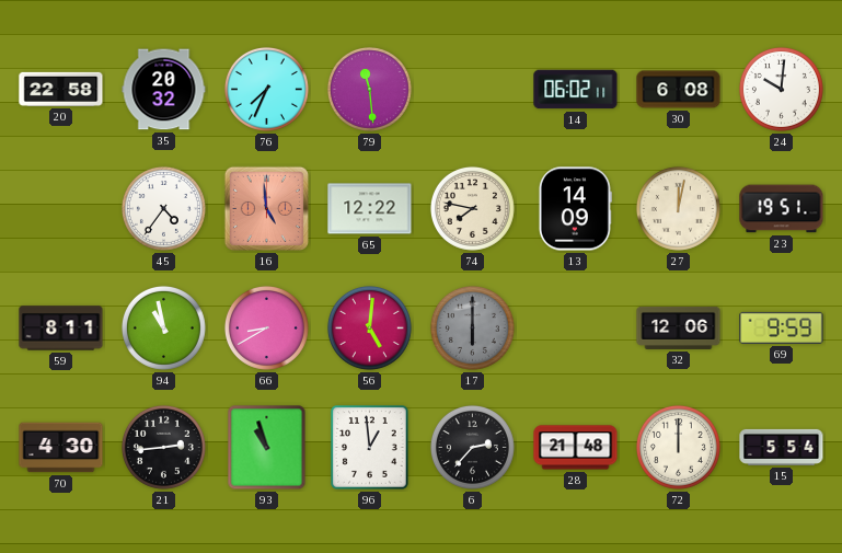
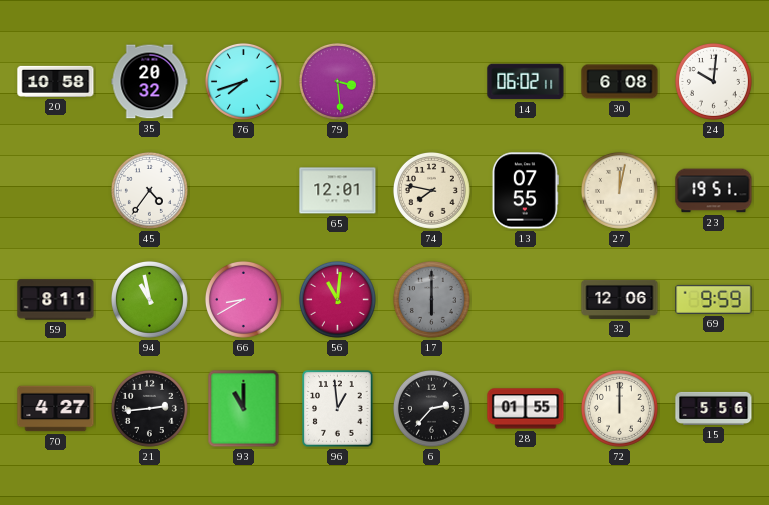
20: 22:58 -> 10:58 (56, 81)
76: 7:34 -> 7:42 (243, 81)
79: 11:29 -> 3:29 (337, 81)
16: 4:59 -> none (266, 208)
65: 12:22 -> 12:01 (338, 191)
13: 14:09 -> 07:55 (525, 191)
56: 5:01 -> 11:01 (337, 299)
70: 4:30 -> 4:27 (56, 409)
93: 10:57 -> 11:00 (244, 409)
28: 21:48 -> 01:55 (526, 409)
15: 5:54 -> 5:56 (714, 408)
